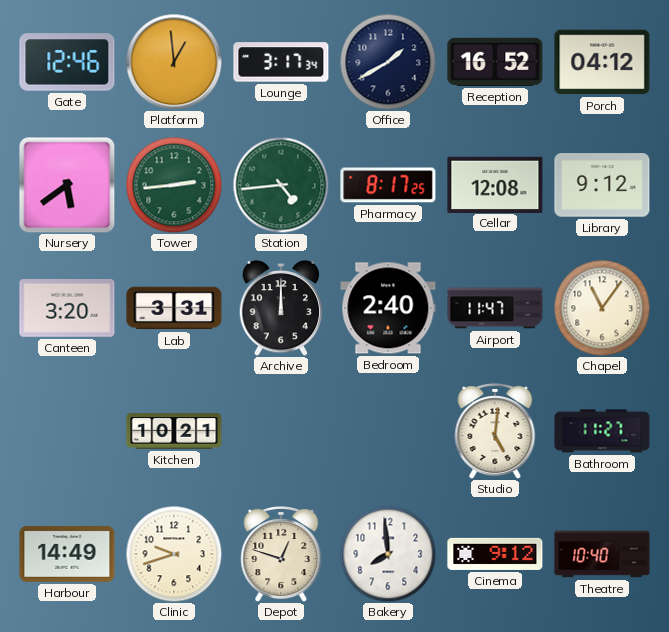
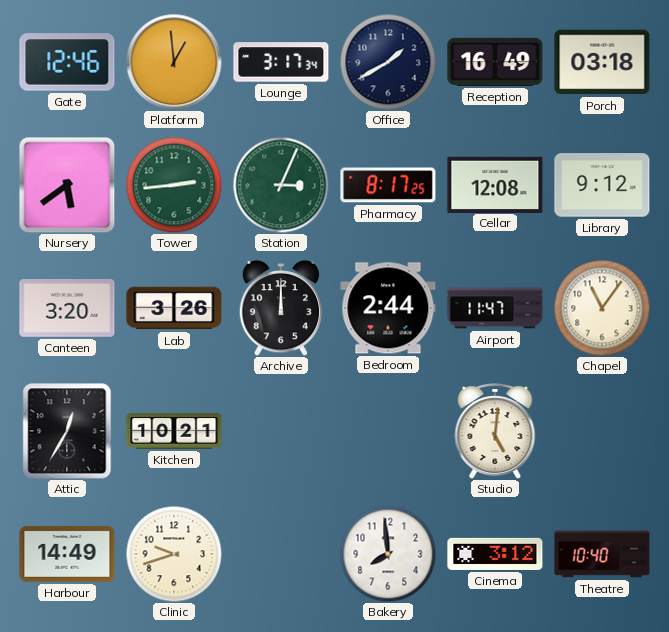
Reception: 16:52 -> 16:49 (495, 62)
Porch: 04:12 -> 03:18 (602, 62)
Station: 4:44 -> 3:04 (281, 185)
Lab: 3:31 -> 3:26 (174, 308)
Bedroom: 2:40 -> 2:44 (388, 308)
Attic: none -> 12:35 (67, 431)
Bathroom: 11:27 -> none (602, 431)
Depot: 12:48 -> none (281, 555)
Cinema: 9:12 -> 3:12 (495, 554)
